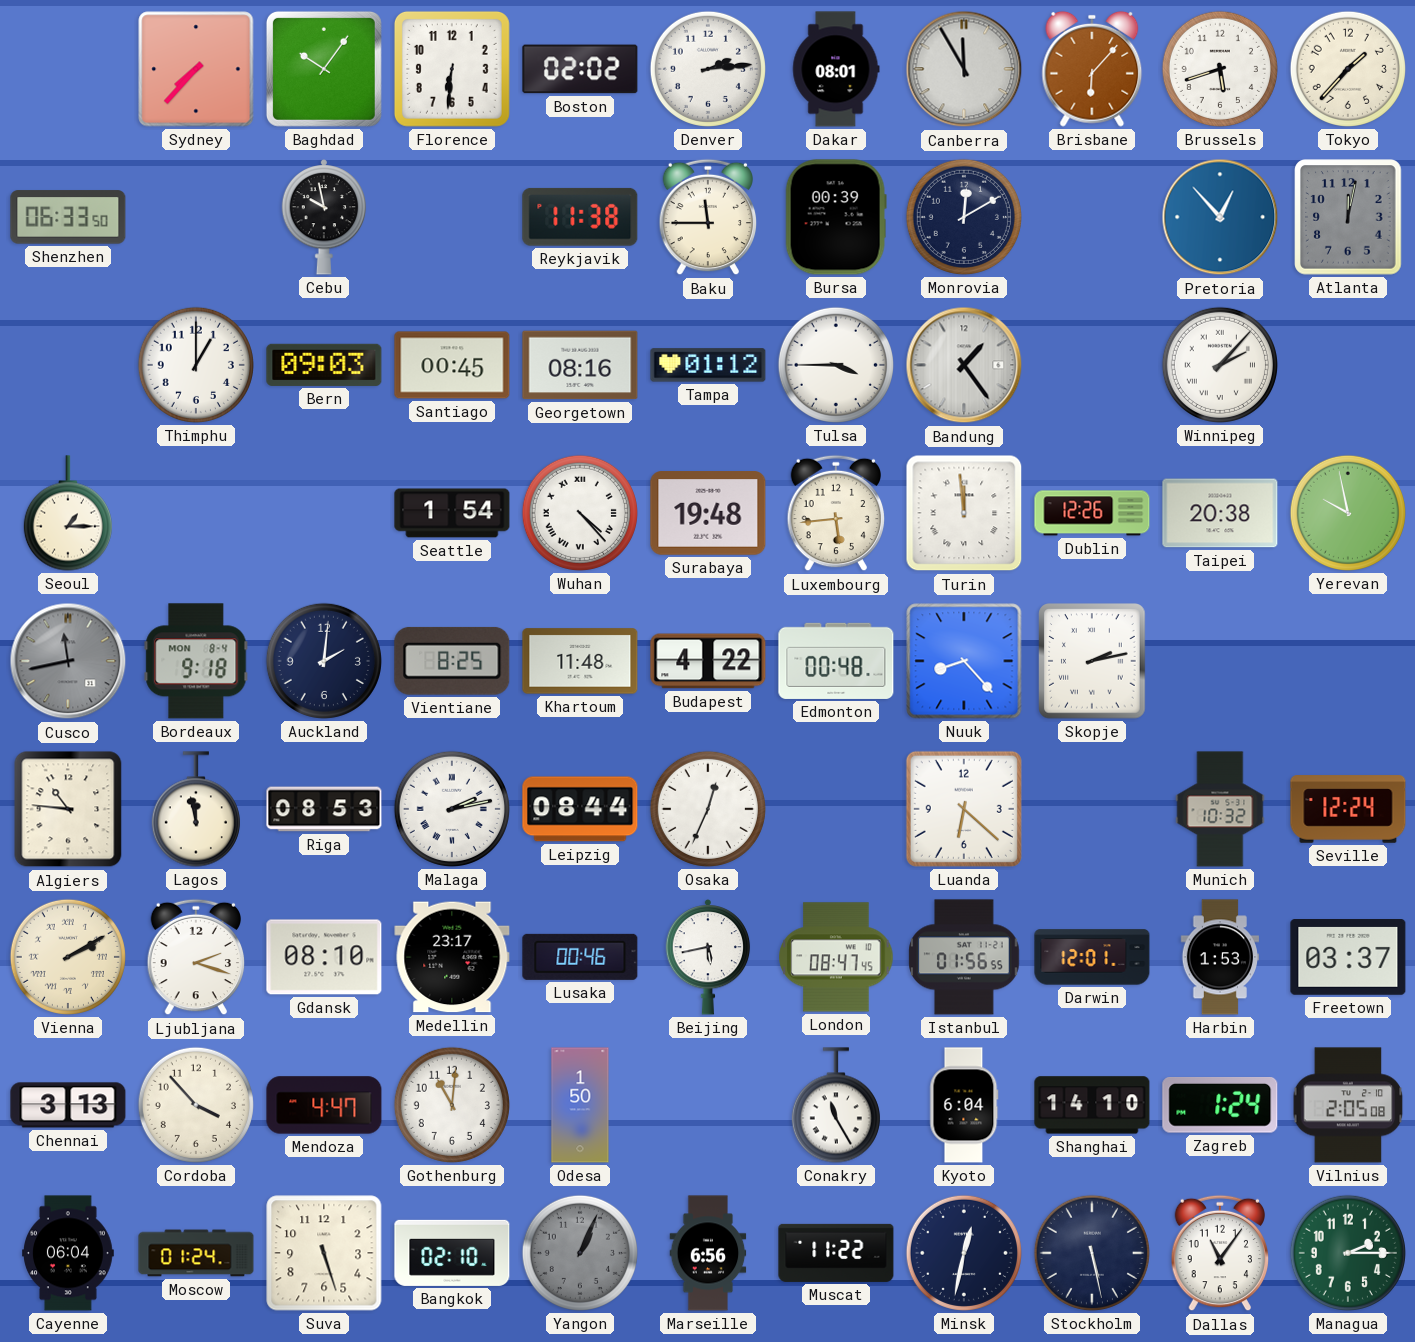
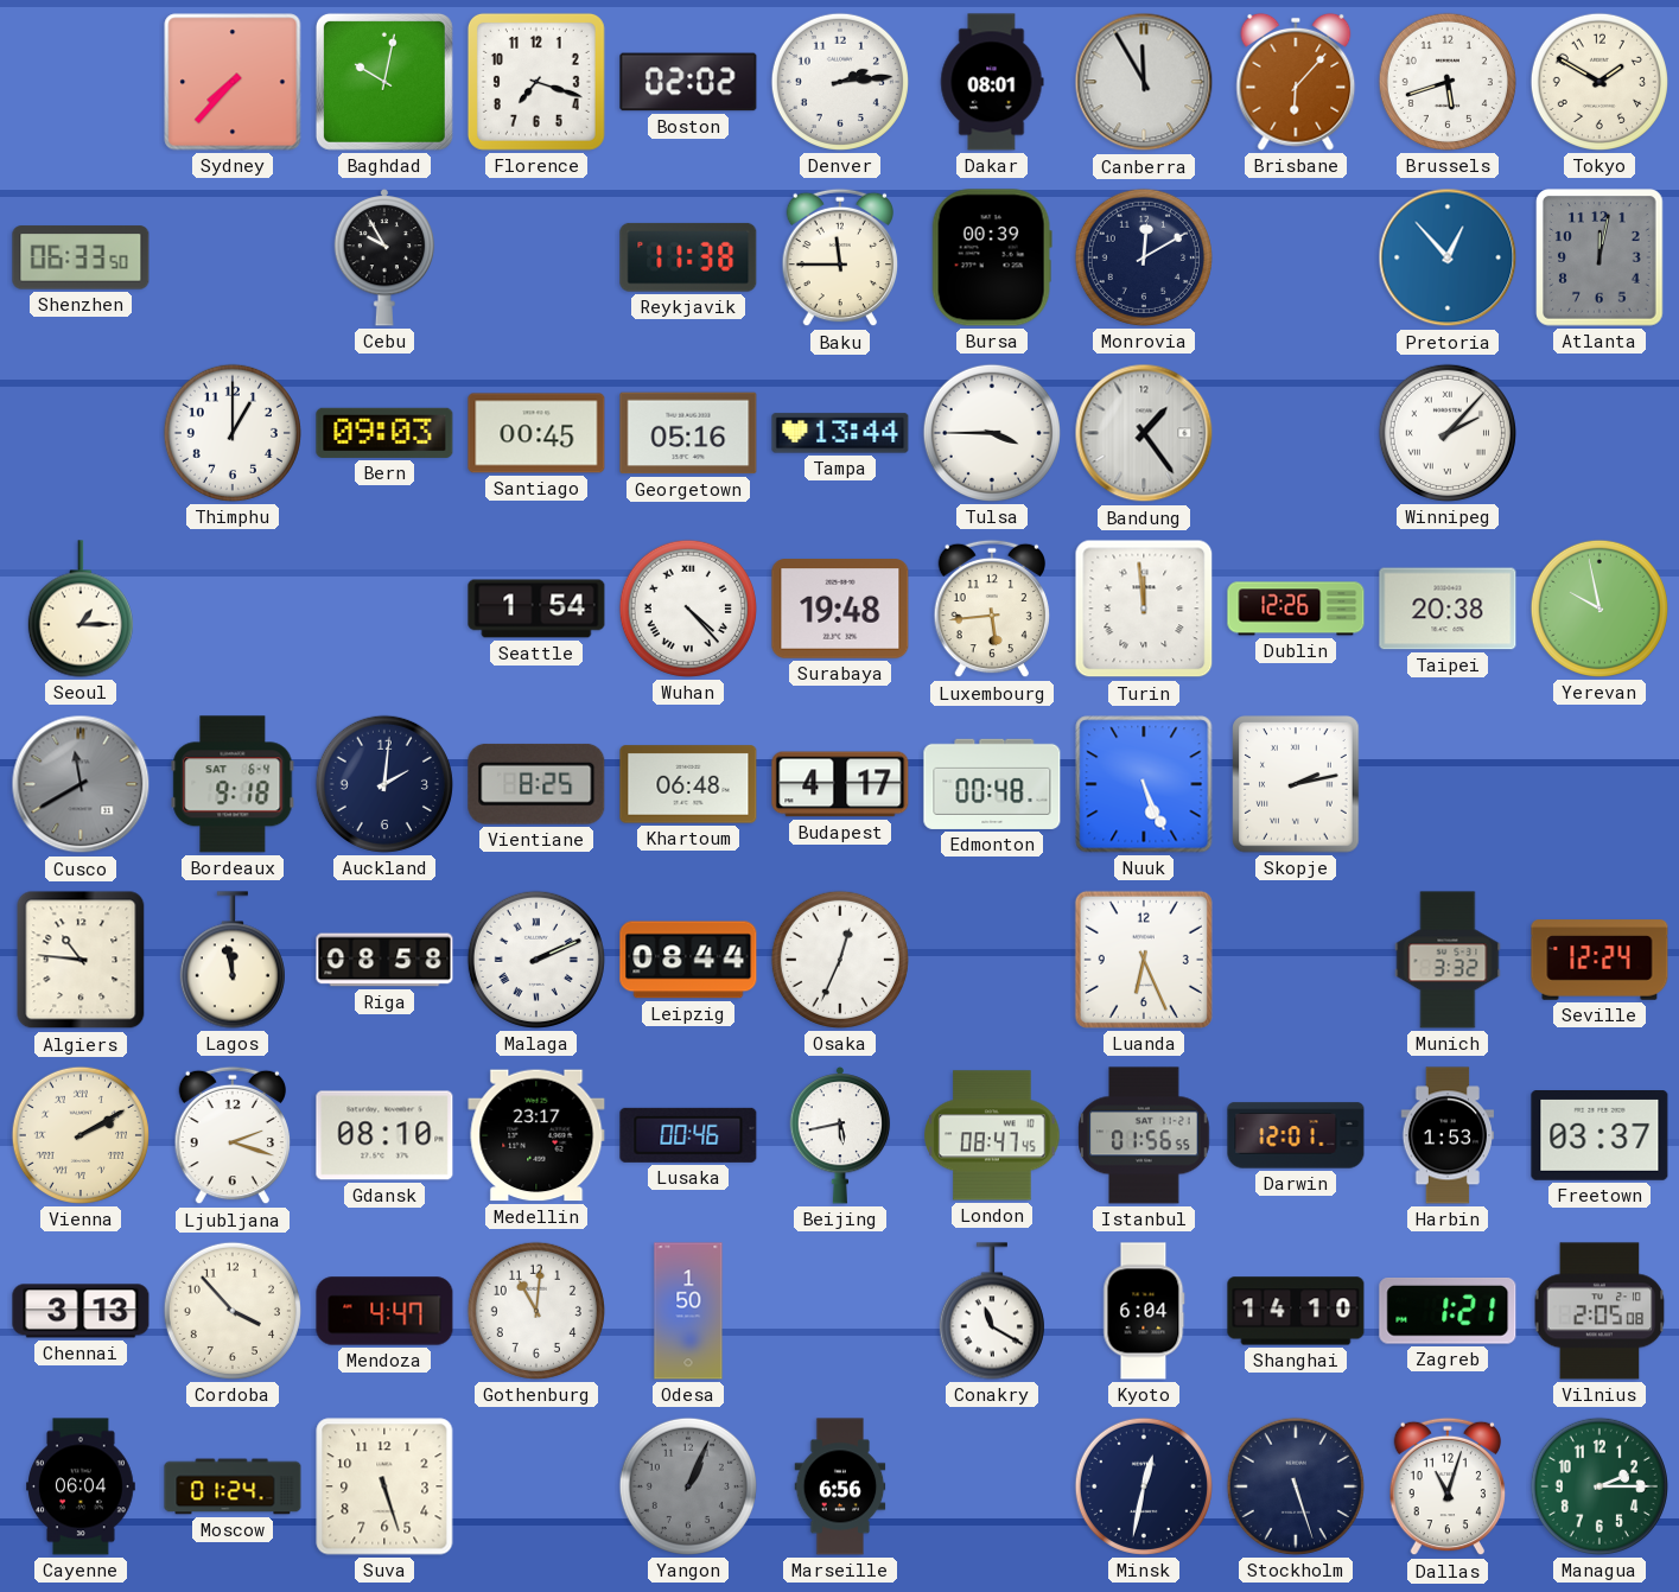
Baghdad: 10:06 -> 10:02 (384, 82)
Florence: 6:31 -> 7:18 (536, 82)
Tokyo: 1:37 -> 1:50 (1599, 82)
Cebu: 9:58 -> 9:55 (384, 259)
Georgetown: 08:16 -> 05:16 (688, 433)
Tampa: 01:12 -> 13:44 (840, 433)
Cusco: 11:43 -> 11:40 (81, 784)
Bordeaux date: MON 8-4 -> SAT 6-4 (233, 784)
Khartoum: 11:48 -> 06:48 (688, 784)
Budapest: 4:22 -> 4:17 (840, 784)
Nuuk: 8:23 -> 5:26 (1144, 784)
Riga: 08:53 -> 08:58 (384, 960)
Malaga: 2:13 -> 2:11 (536, 960)
Luanda: 6:22 -> 6:26 (1144, 960)
Munich: 10:32 -> 3:32 (1448, 960)
Conakry: 11:25 -> 11:20 (992, 1311)
Zagreb: 1:24 -> 1:21 (1448, 1312)
Bangkok: 02:10 -> none (452, 1253)
Muscat: 11:22 -> none (836, 1253)
Stockholm: 5:28 -> 5:27 (1296, 1486)
Dallas: 11:06 -> 11:03 (1448, 1486)
